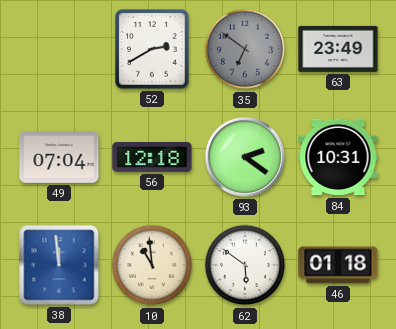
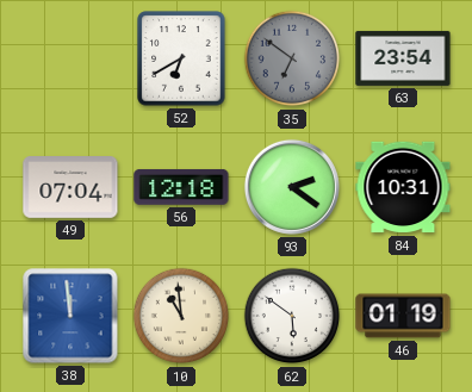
52: 2:40 -> 6:40 (181, 58)
63: 23:49 -> 23:54 (403, 58)
46: 01:18 -> 01:19 (403, 316)
